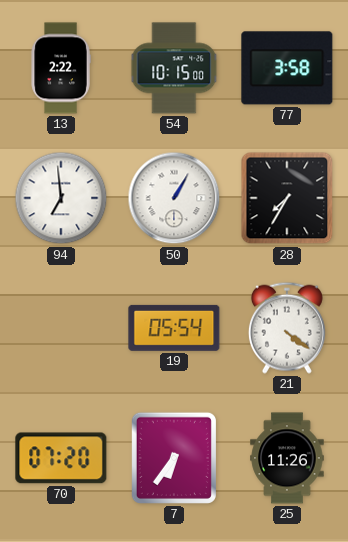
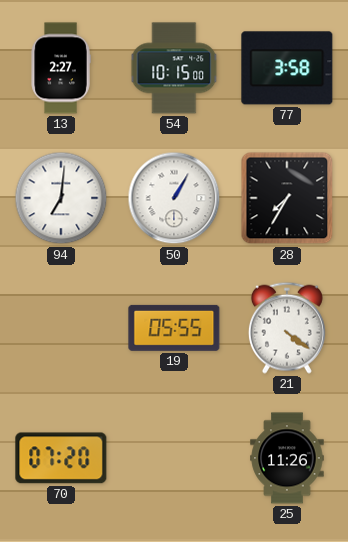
13: 2:22 -> 2:27 (61, 68)
94: 6:59 -> 7:01 (61, 198)
19: 05:54 -> 05:55 (174, 328)
7: 6:36 -> none (174, 458)
